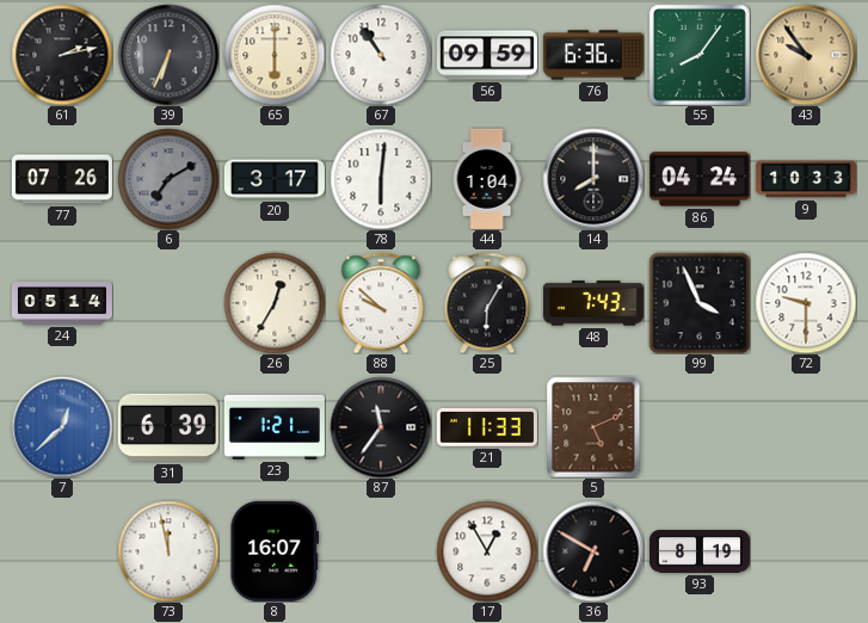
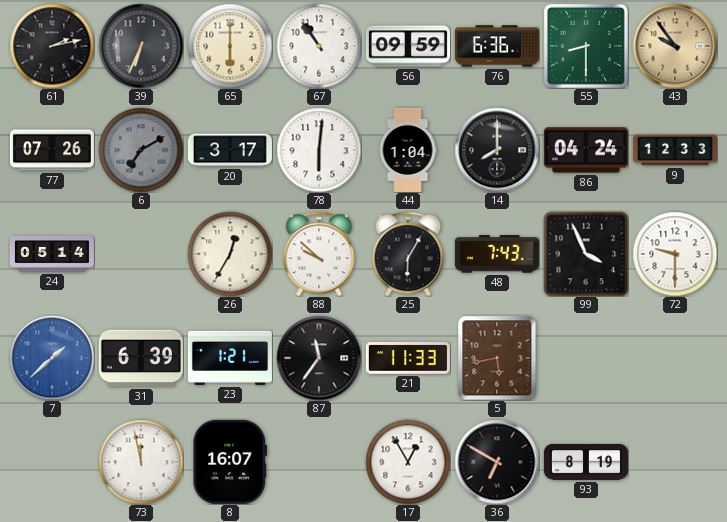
55: 8:06 -> 8:30 (586, 46)
9: 10:33 -> 12:33 (675, 150)
7: 12:38 -> 1:38 (52, 358)
5: 5:11 -> 5:43 (497, 358)
